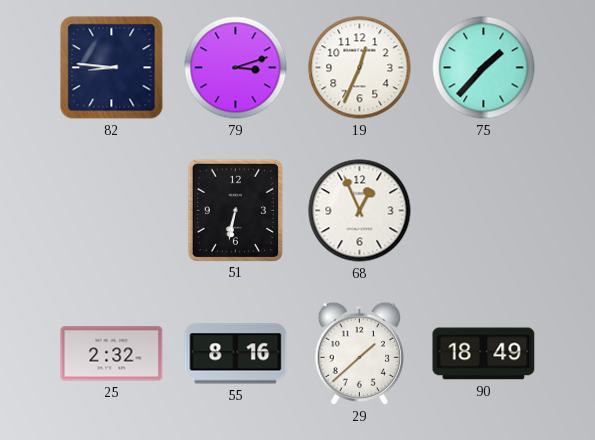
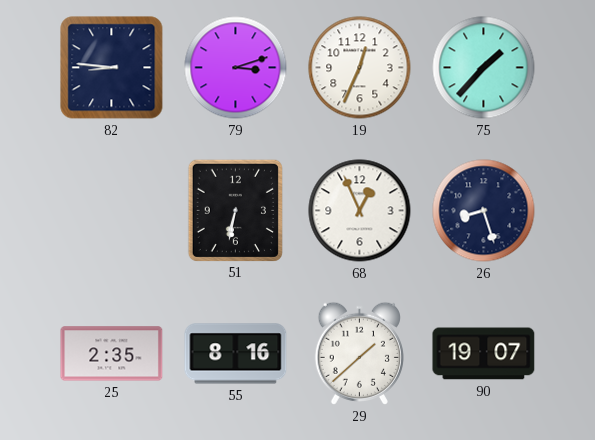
26: none -> 8:27 (484, 211)
25: 2:32 -> 2:35 (112, 354)
90: 18:49 -> 19:07 (484, 354)
